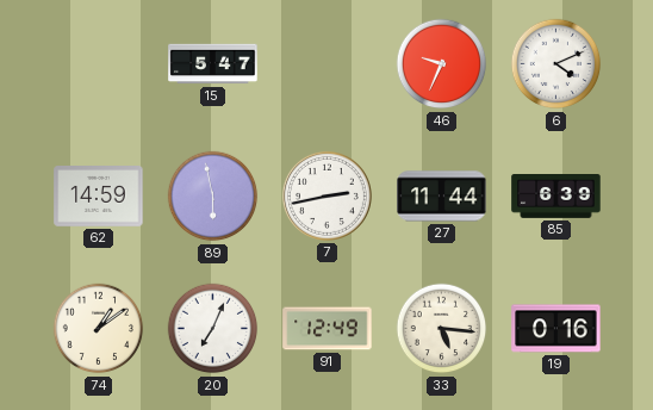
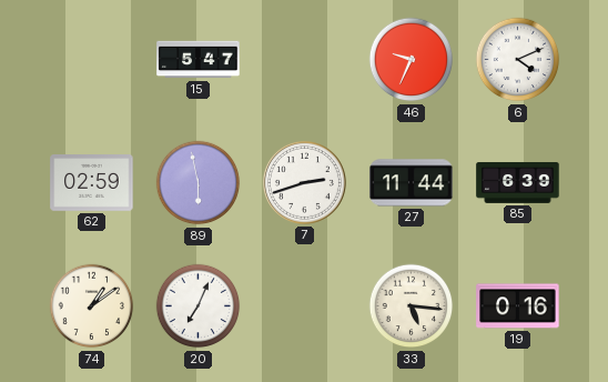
62: 14:59 -> 02:59 (92, 183)
7: 2:43 -> 2:42 (304, 182)
91: 12:49 -> none (328, 329)
